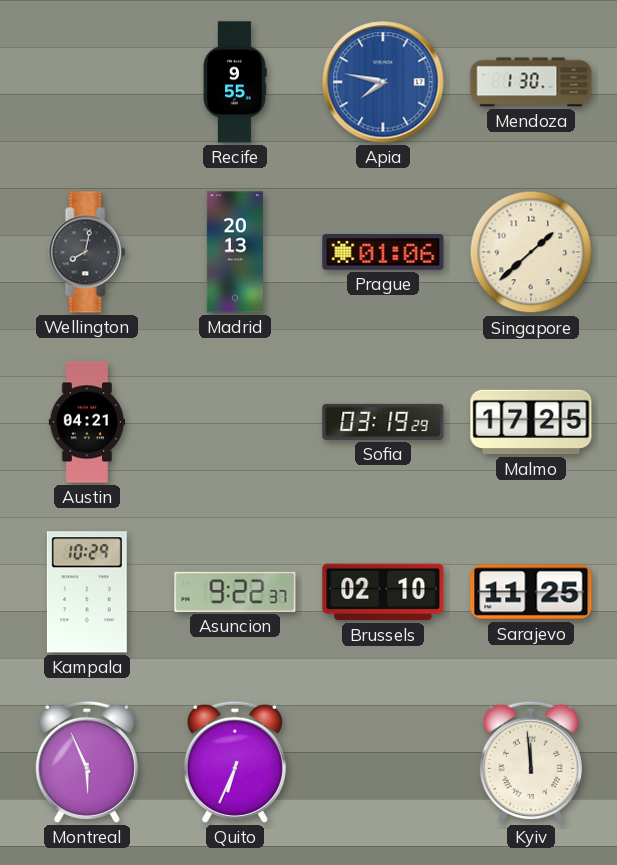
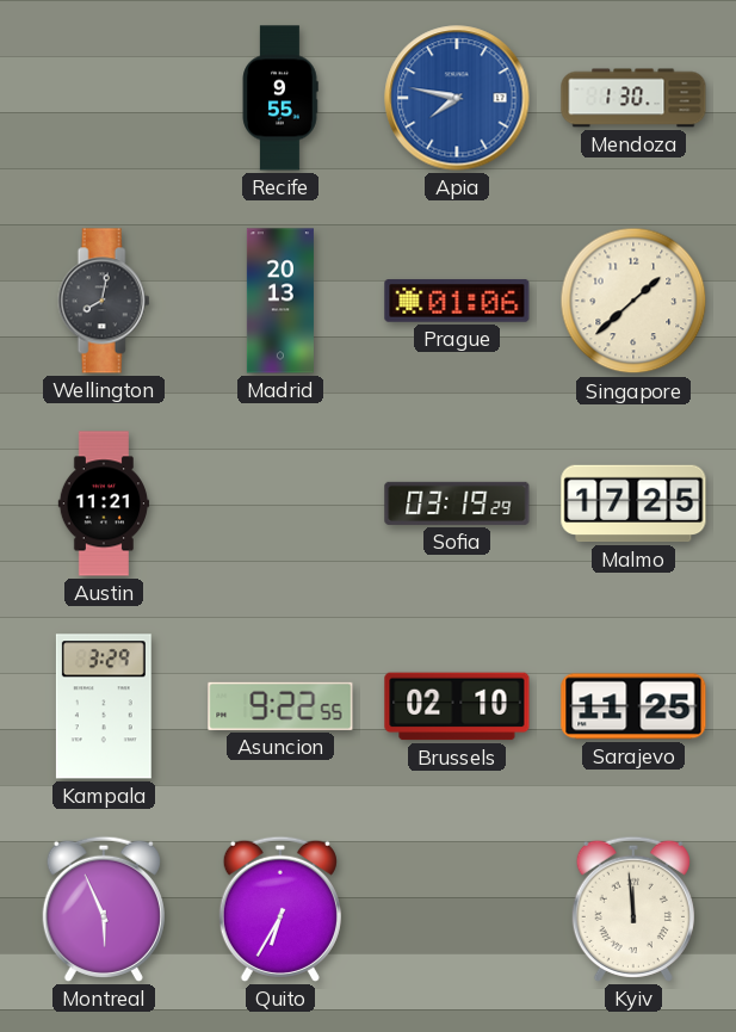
Austin: 04:21 -> 11:21 (104, 503)
Kampala: 10:29 -> 3:29 (104, 706)
Asuncion: 9:22:37 -> 9:22:55 (280, 706)
Quito: 6:34 -> 6:35 (280, 909)
